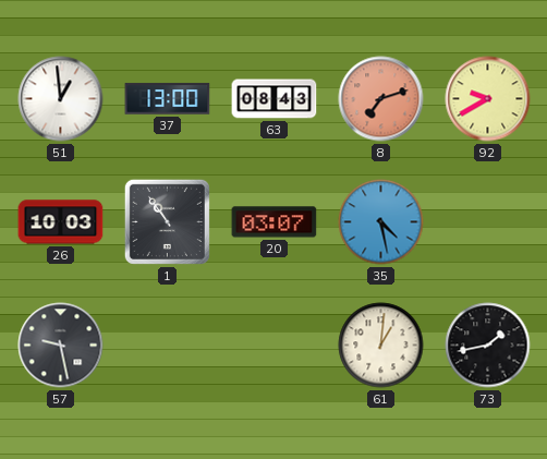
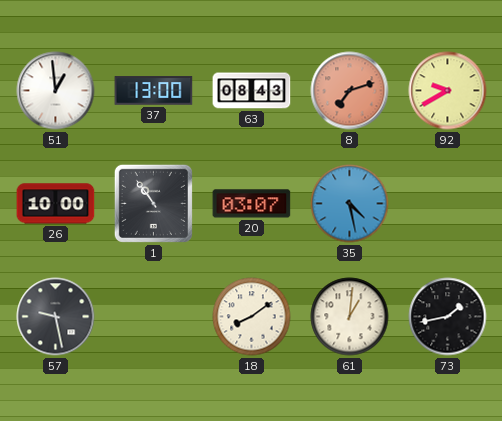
26: 10:03 -> 10:00 (56, 204)
18: none -> 8:09 (252, 317)
